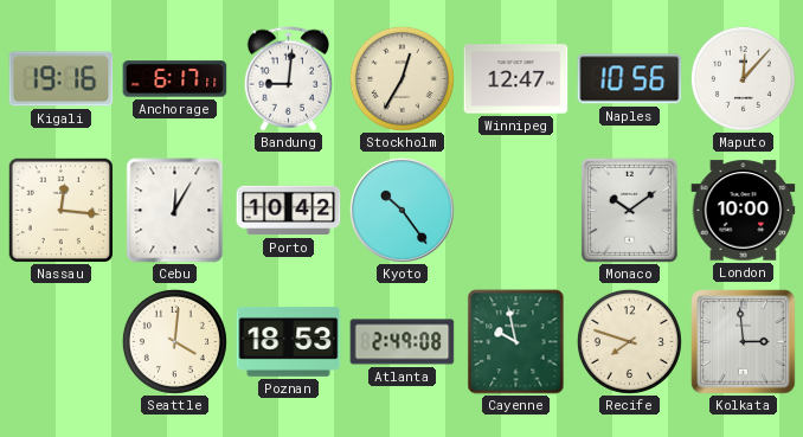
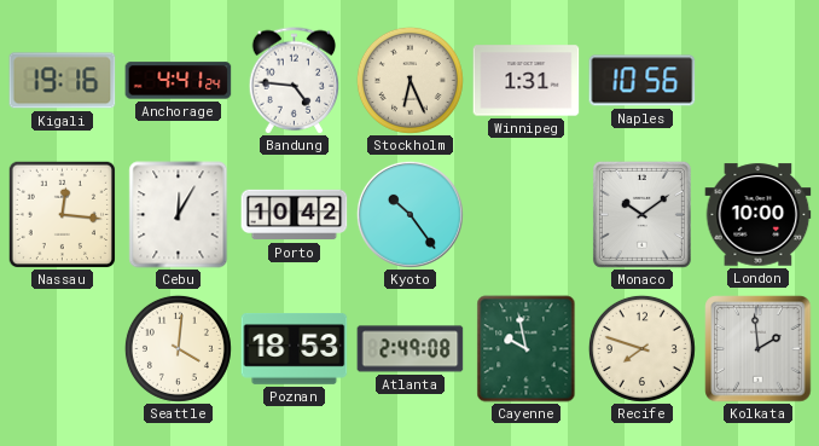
Anchorage: 6:17 -> 4:41 (179, 81)
Bandung: 9:01 -> 4:46 (295, 81)
Stockholm: 12:35 -> 6:26 (409, 80)
Winnipeg: 12:47 -> 1:31 (527, 81)
Maputo: 12:07 -> none (743, 78)
Kolkata: 2:59 -> 1:59 (759, 349)
